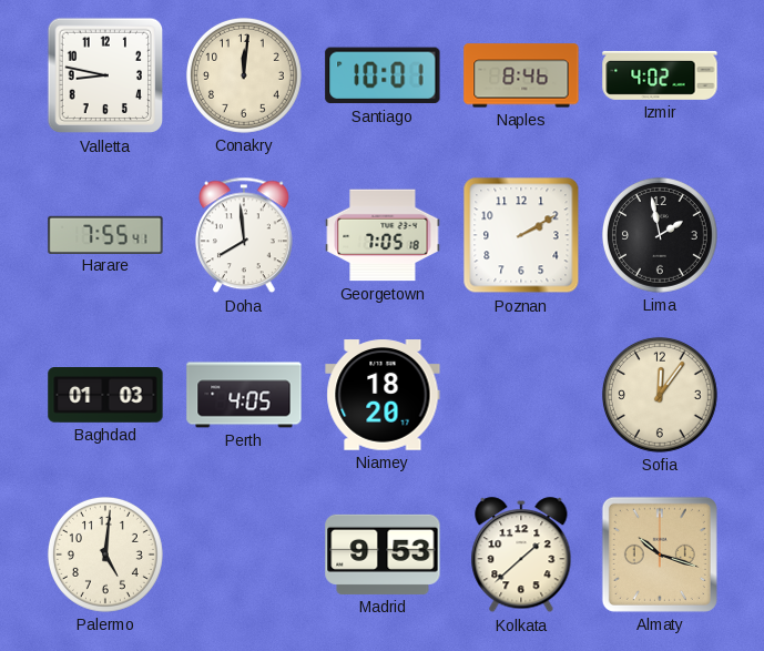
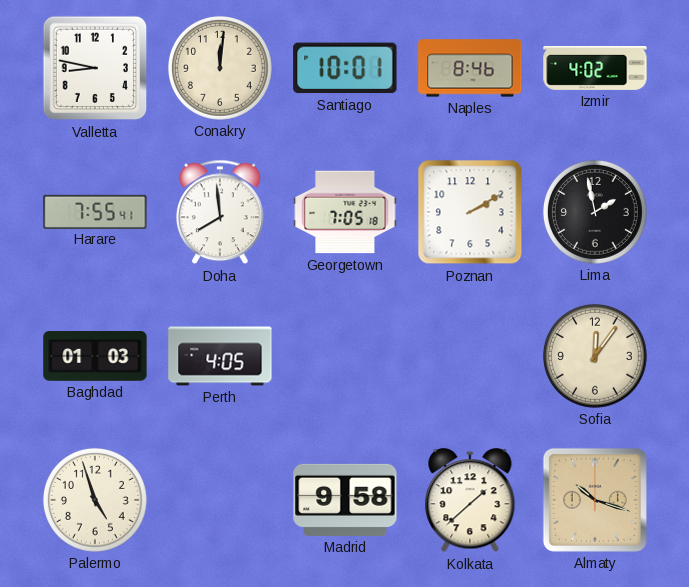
Niamey: 18:20 -> none (383, 395)
Palermo: 5:01 -> 4:57 (95, 500)
Madrid: 9:53 -> 9:58 (345, 500)
